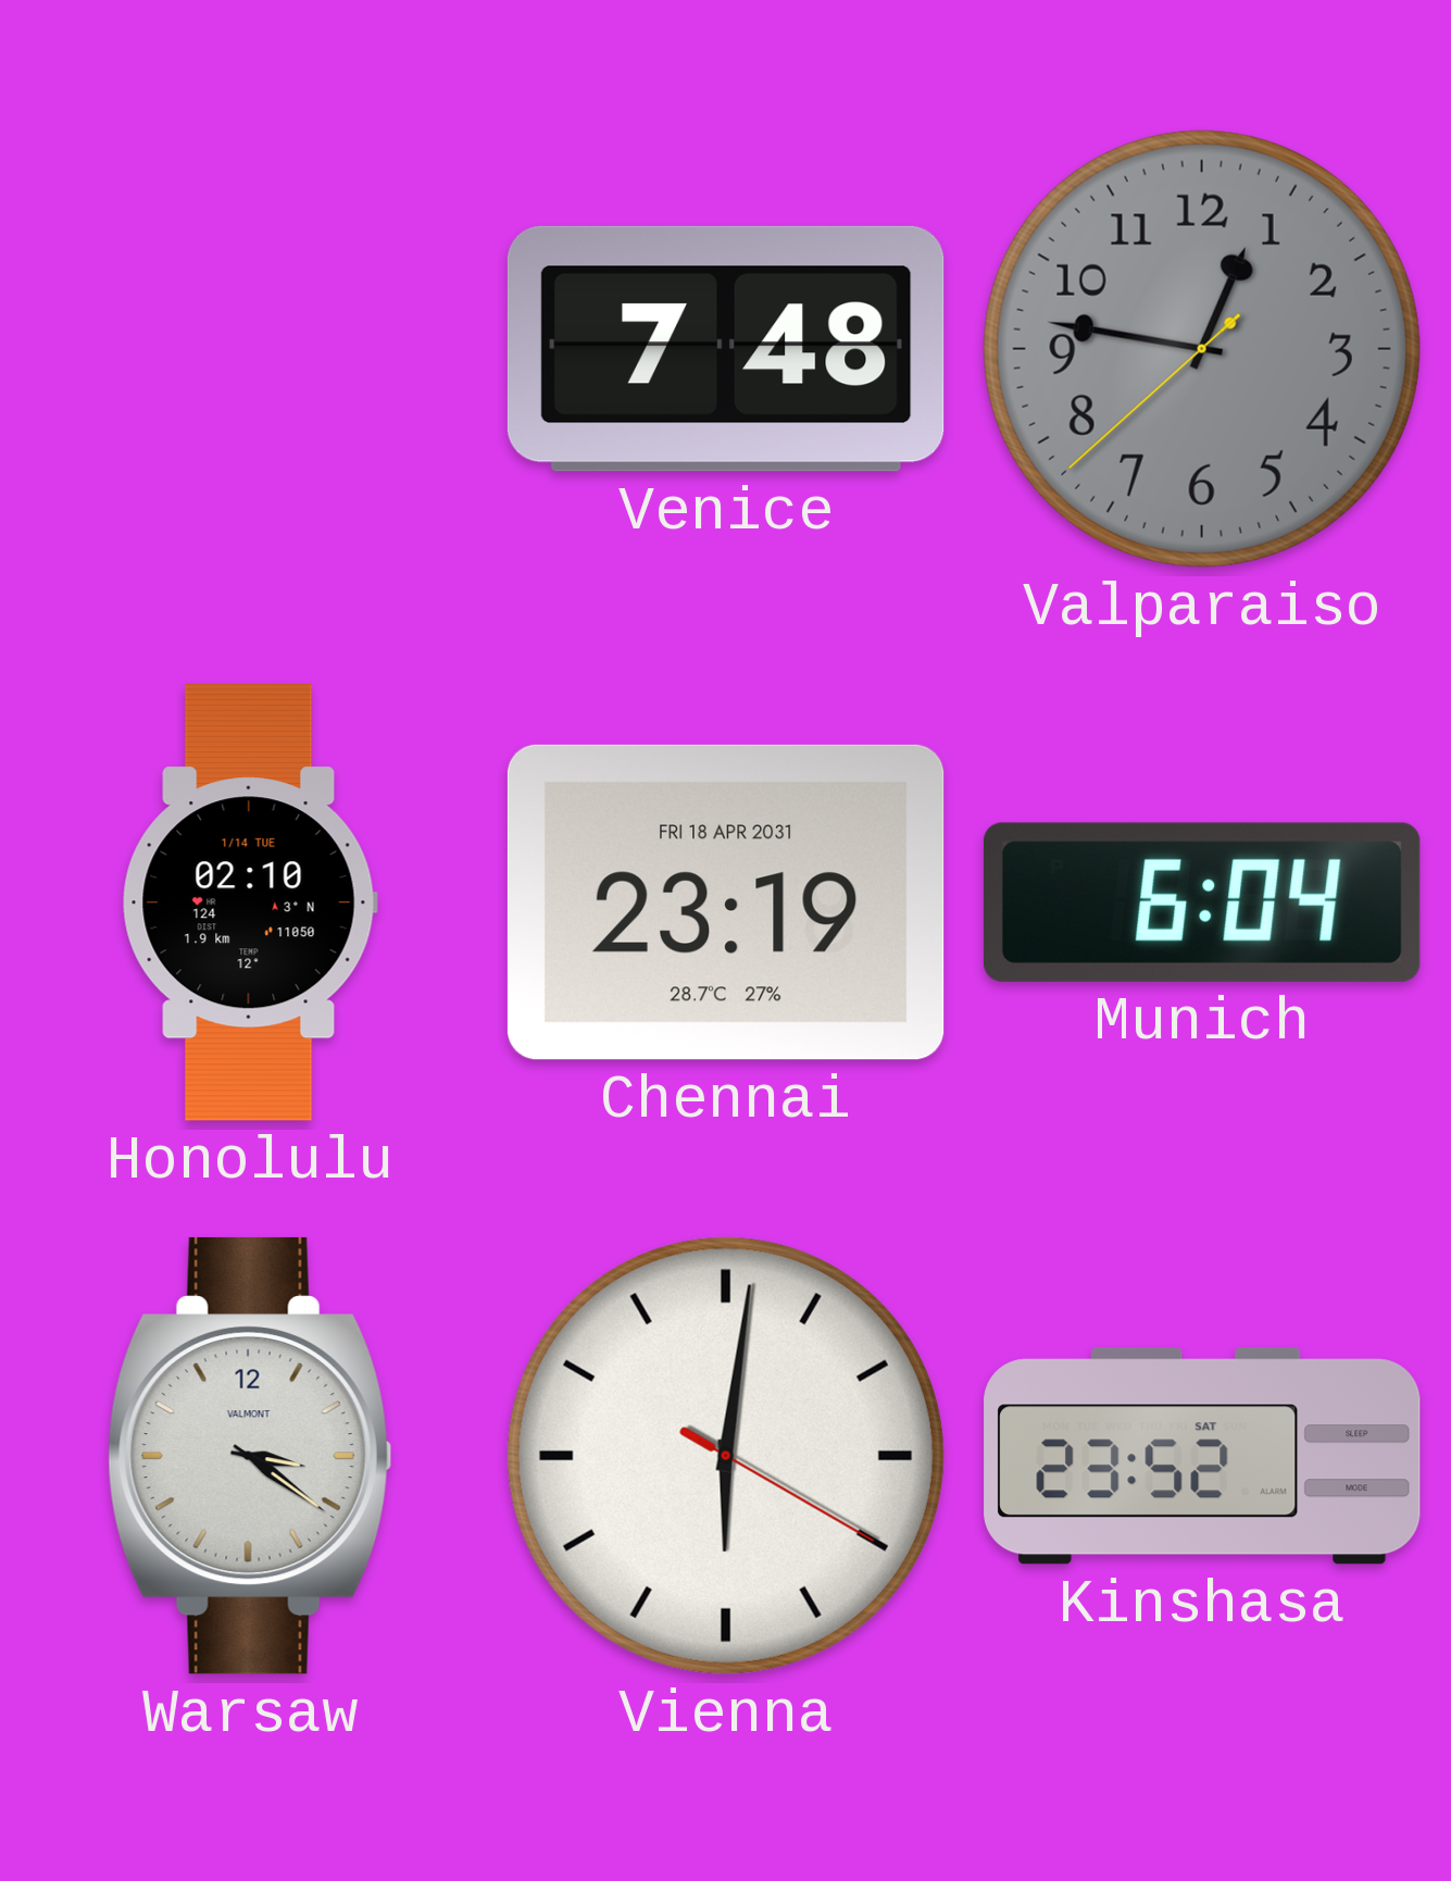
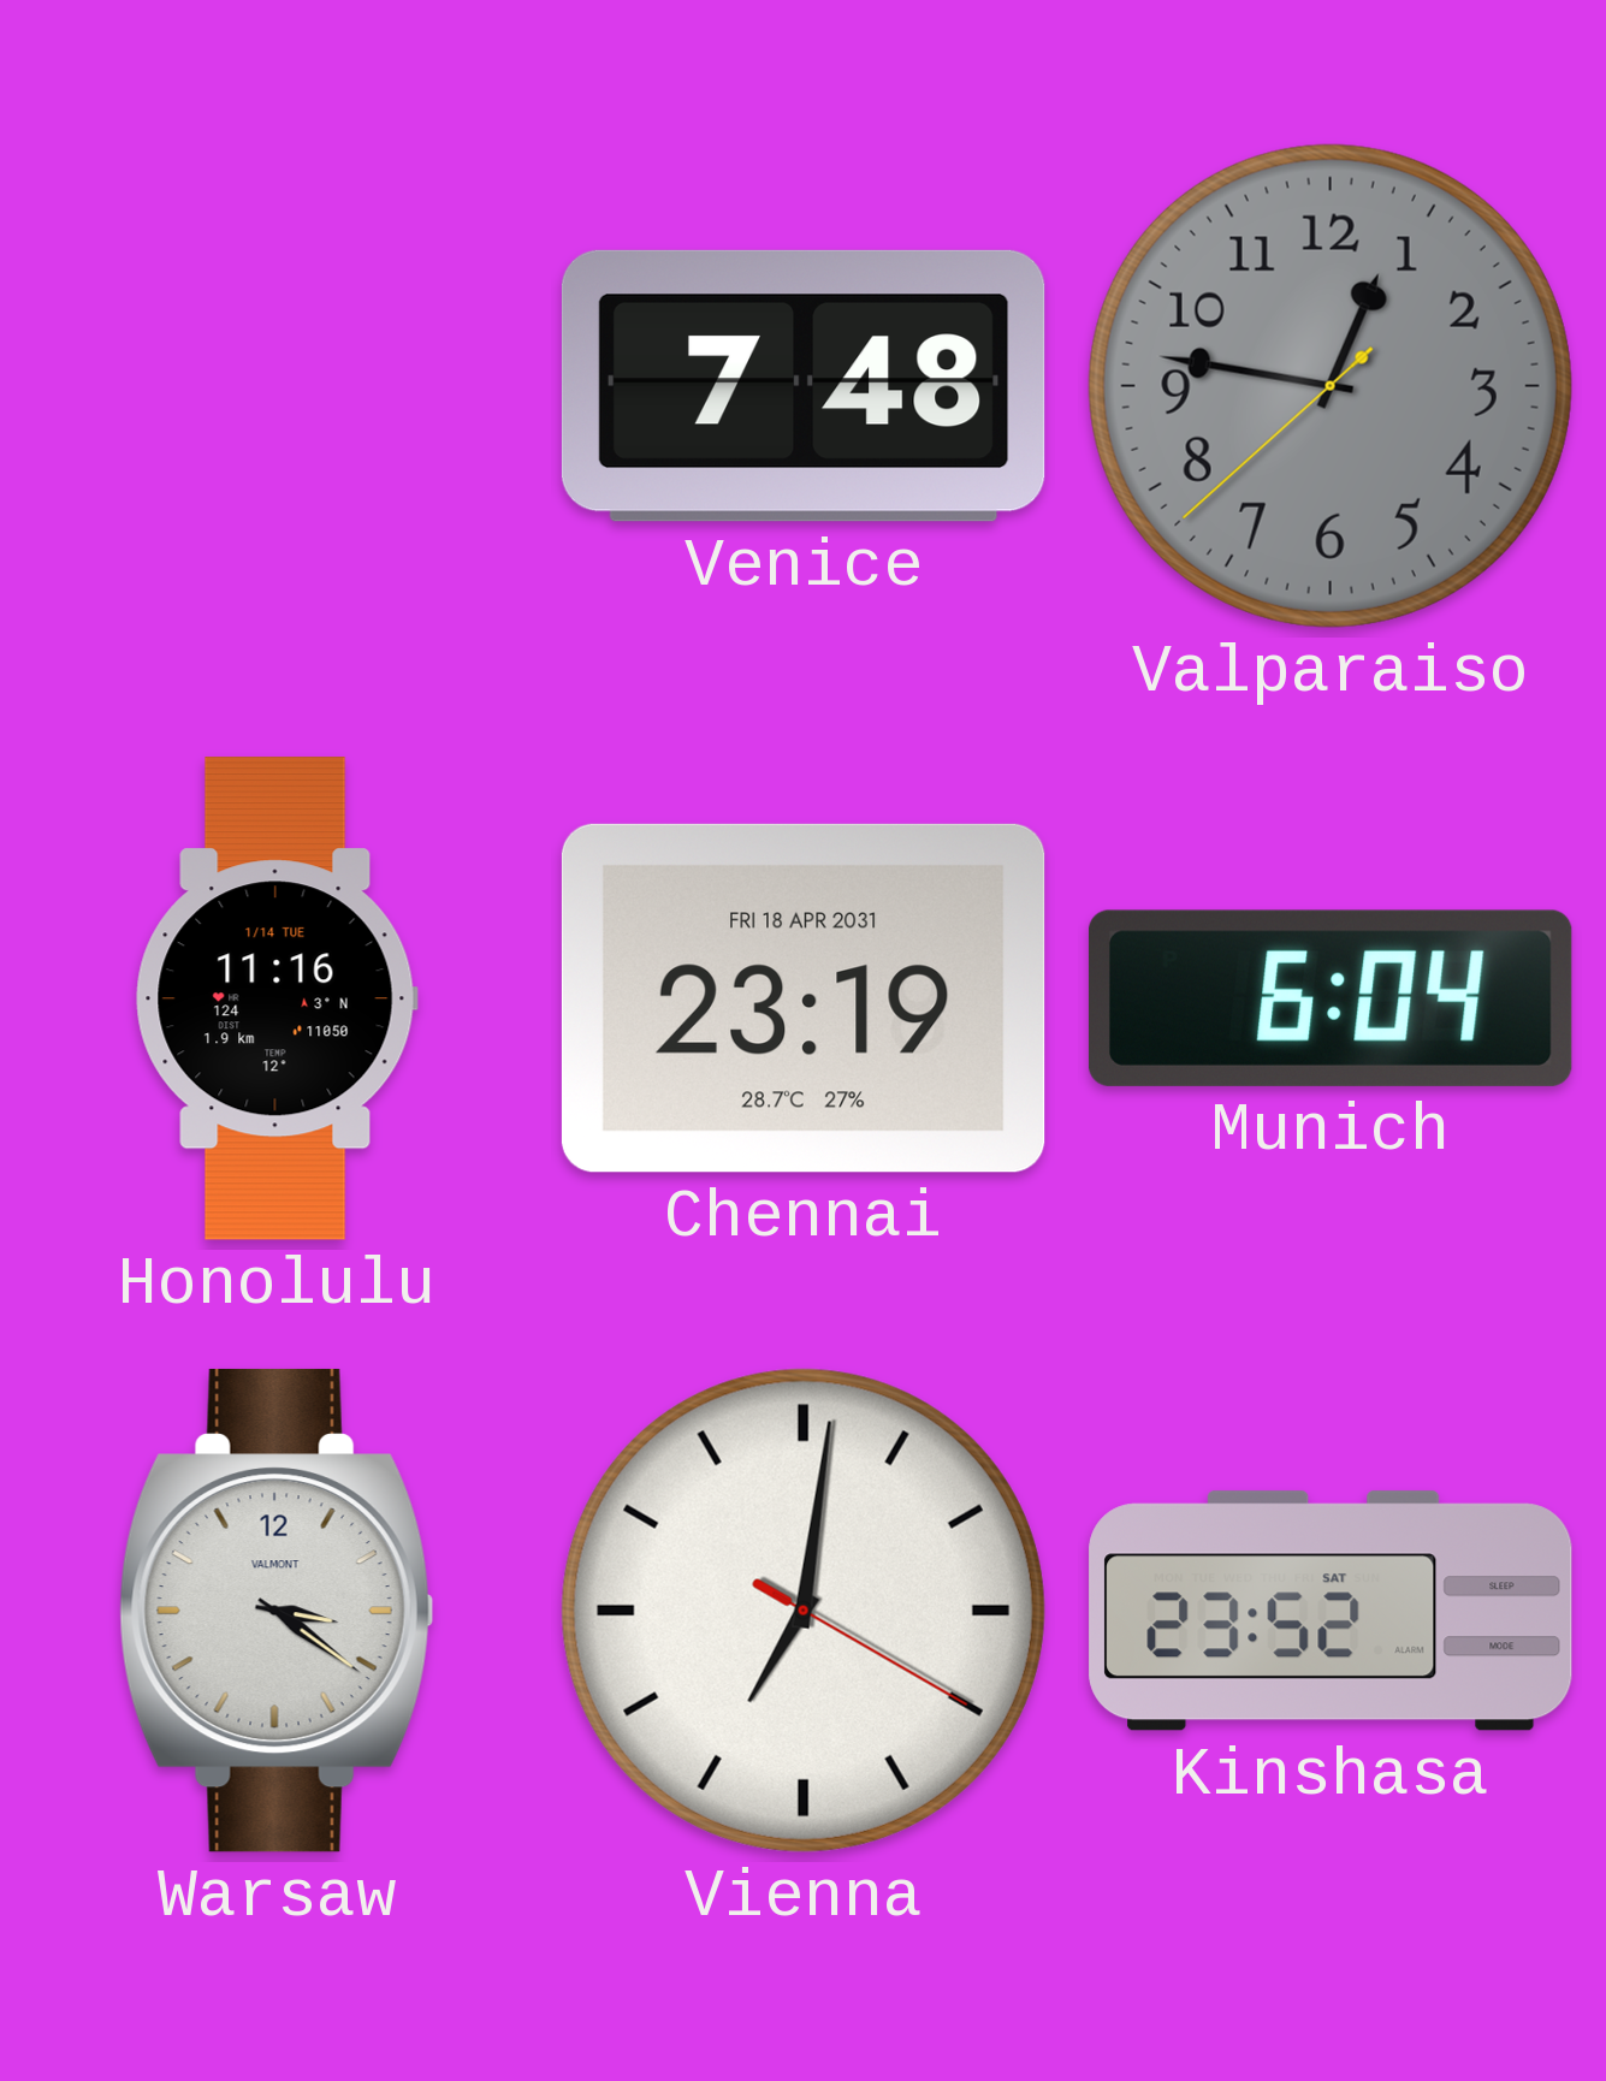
Honolulu: 02:10 -> 11:16 (277, 998)
Vienna: 6:01 -> 7:01 (804, 1611)
